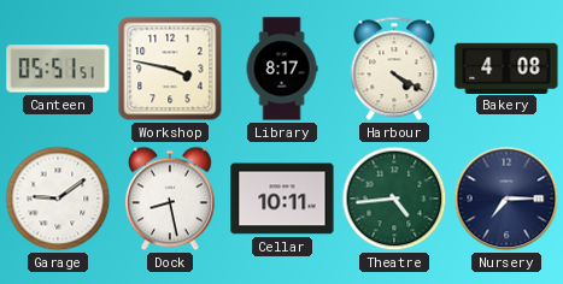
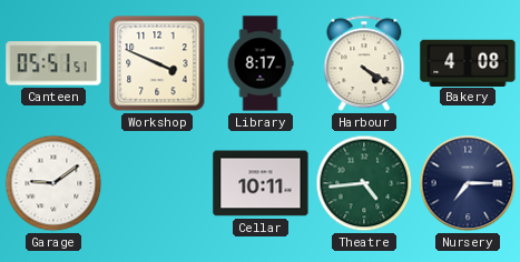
Workshop: 3:47 -> 3:49 (157, 63)
Dock: 8:28 -> none (171, 199)
